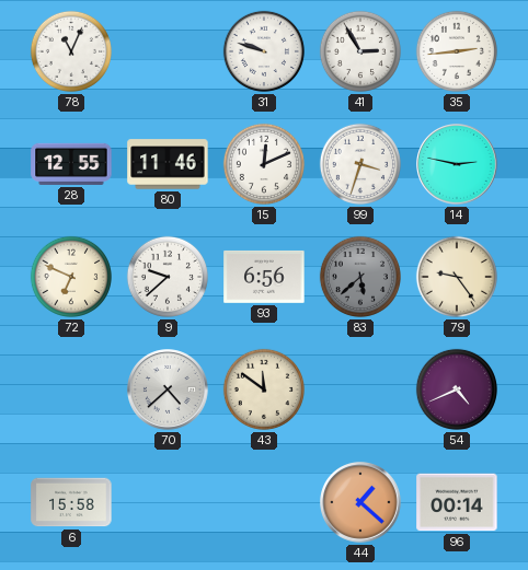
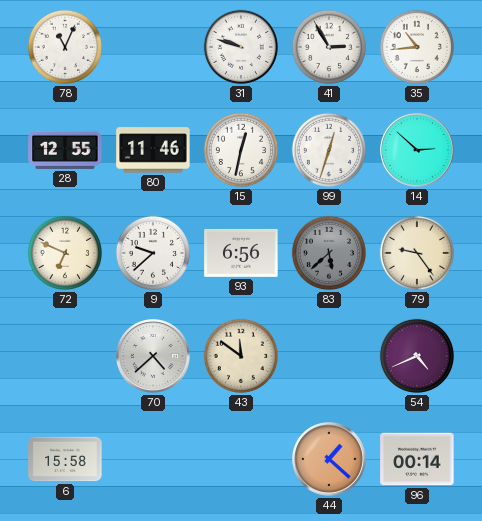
35: 2:44 -> 10:44 (417, 47)
15: 12:11 -> 12:32 (241, 150)
99: 3:33 -> 12:33 (329, 150)
14: 2:47 -> 2:52 (417, 150)
